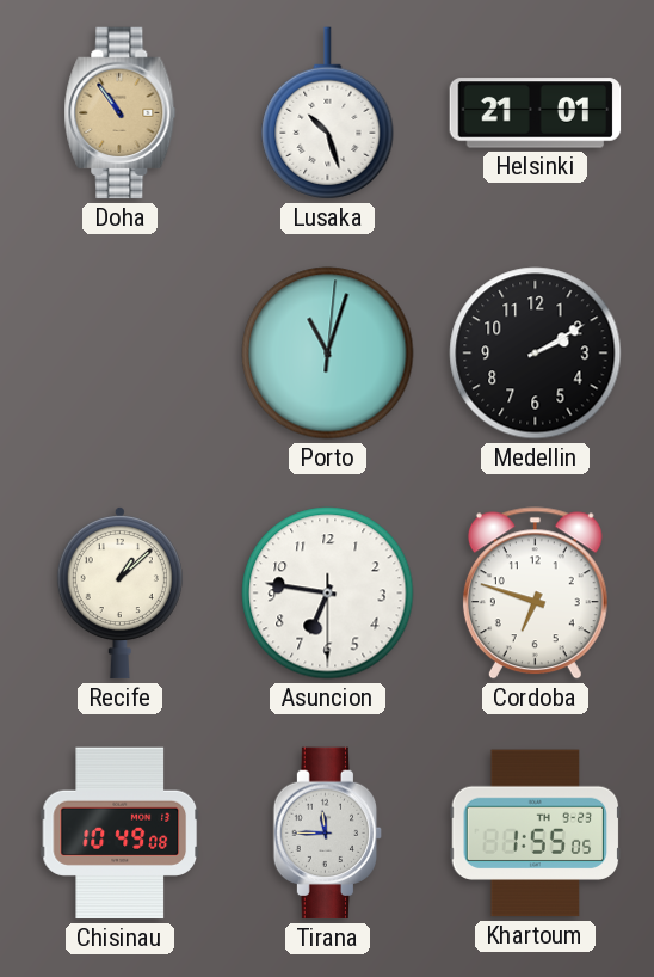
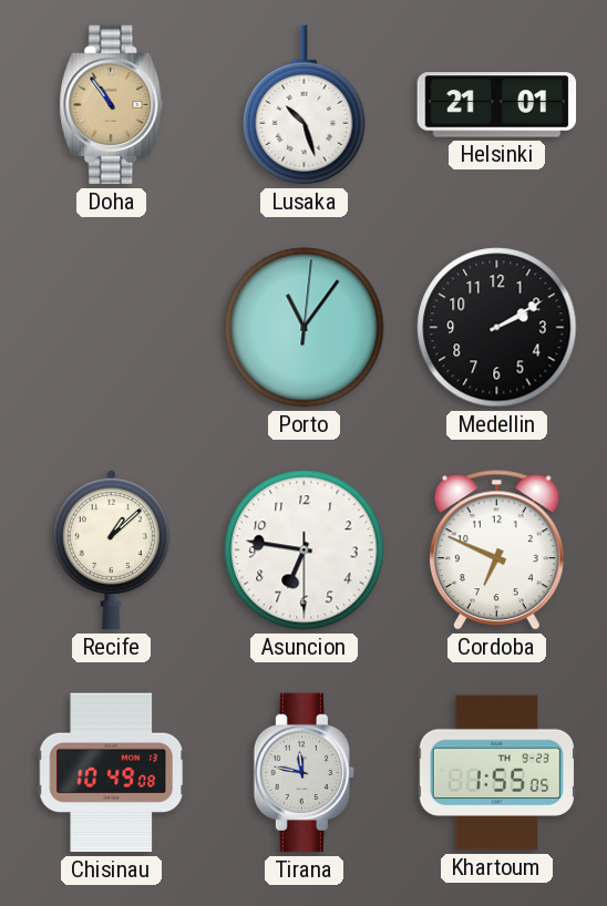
Porto: 11:03 -> 11:06 (305, 328)
Cordoba: 6:48 -> 6:49 (496, 550)
Tirana: 11:45 -> 11:47 (305, 773)
